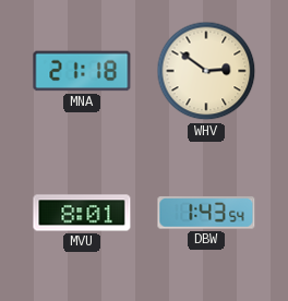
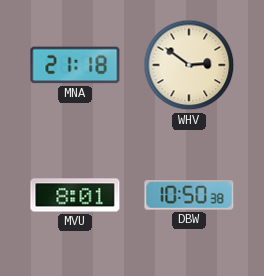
DBW: 1:43 -> 10:50 (189, 195)
